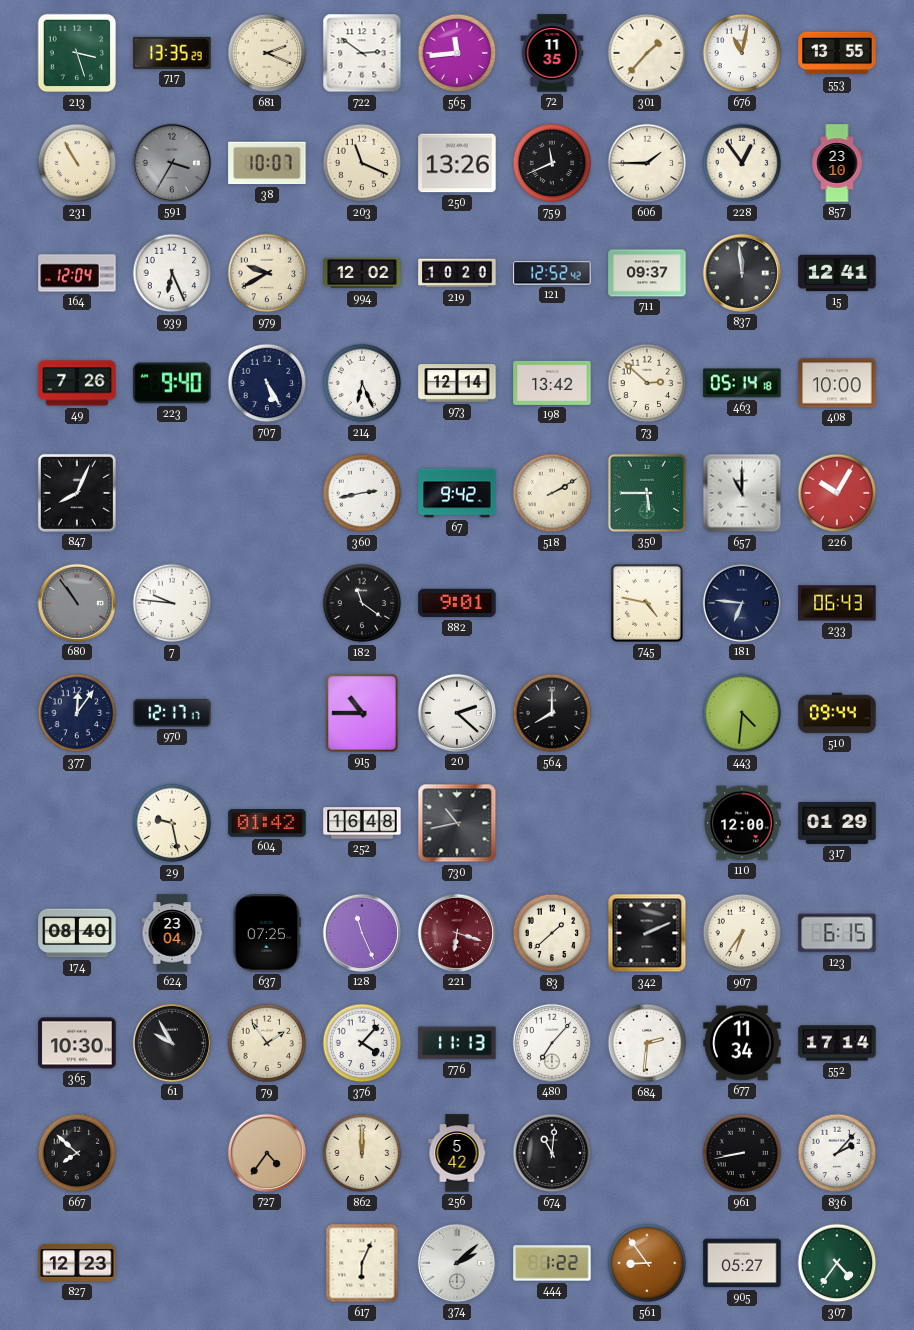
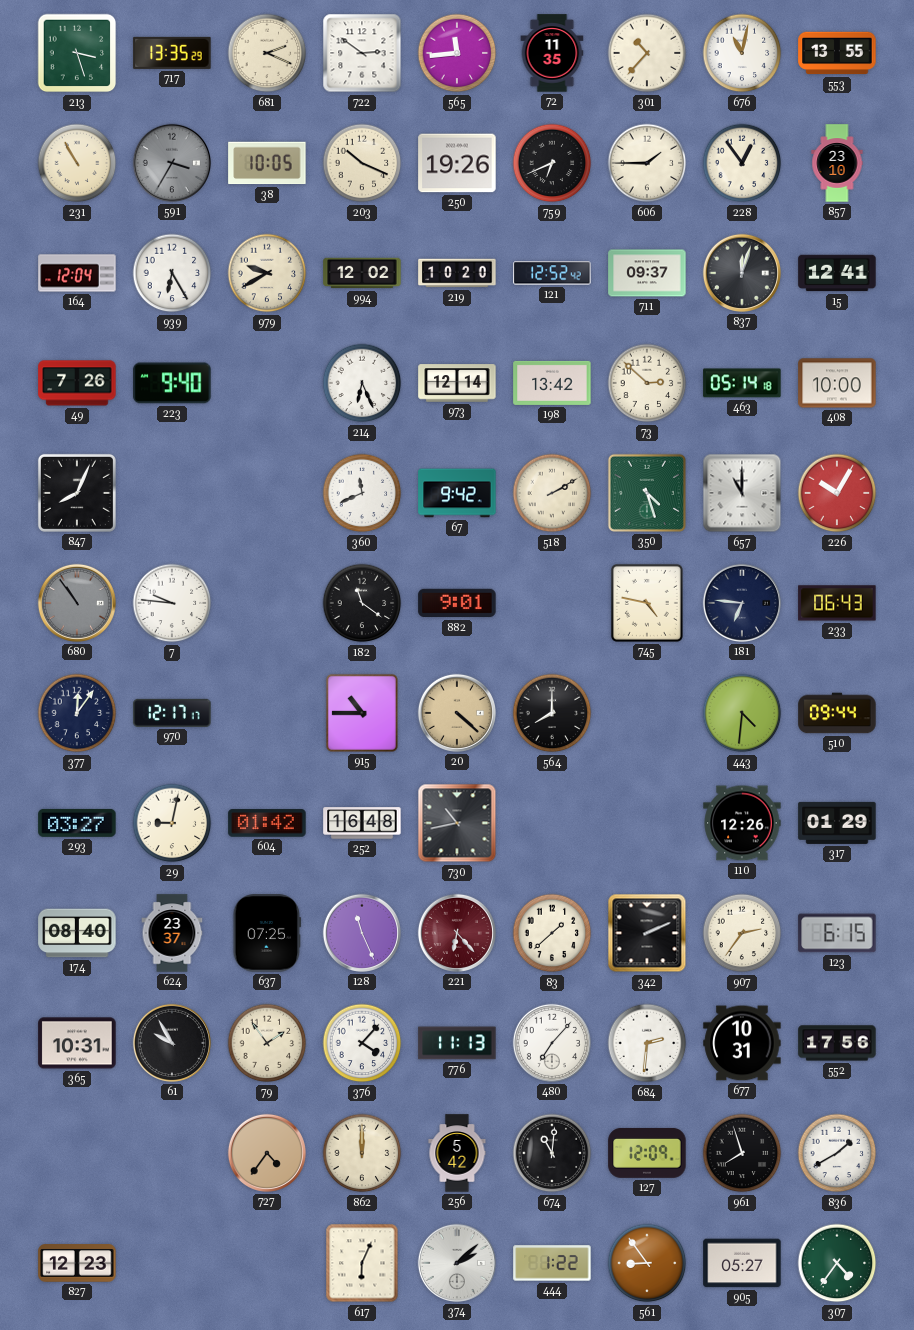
301: 1:37 -> 10:37 (647, 53)
38: 10:07 -> 10:05 (267, 163)
203: 11:19 -> 10:19 (362, 163)
250: 13:26 -> 19:26 (457, 163)
759: 11:41 -> 6:41 (552, 163)
939: 6:26 -> 6:25 (172, 273)
837: 11:59 -> 12:03 (742, 273)
707: 5:25 -> none (267, 383)
360: 2:43 -> 11:41 (362, 493)
350: 5:45 -> 4:27 (647, 493)
20: 2:22 -> 4:22 (457, 713)
20 dial: white -> champagne (457, 713)
293: none -> 03:27 (77, 823)
29: 9:28 -> 9:02 (172, 823)
110: 12:00 -> 12:26 (742, 823)
624: 23:04 -> 23:37 (172, 933)
221: 6:18 -> 6:23 (457, 933)
907: 6:36 -> 2:36 (742, 933)
365: 10:30 -> 10:31 (77, 1043)
677: 11:34 -> 10:31 (742, 1043)
552: 17:14 -> 17:56 (837, 1043)
667: 7:52 -> none (77, 1153)
127: none -> 12:09 (647, 1153)
961: 8:43 -> 7:57 (742, 1153)
836: 2:07 -> 1:40 (837, 1153)
